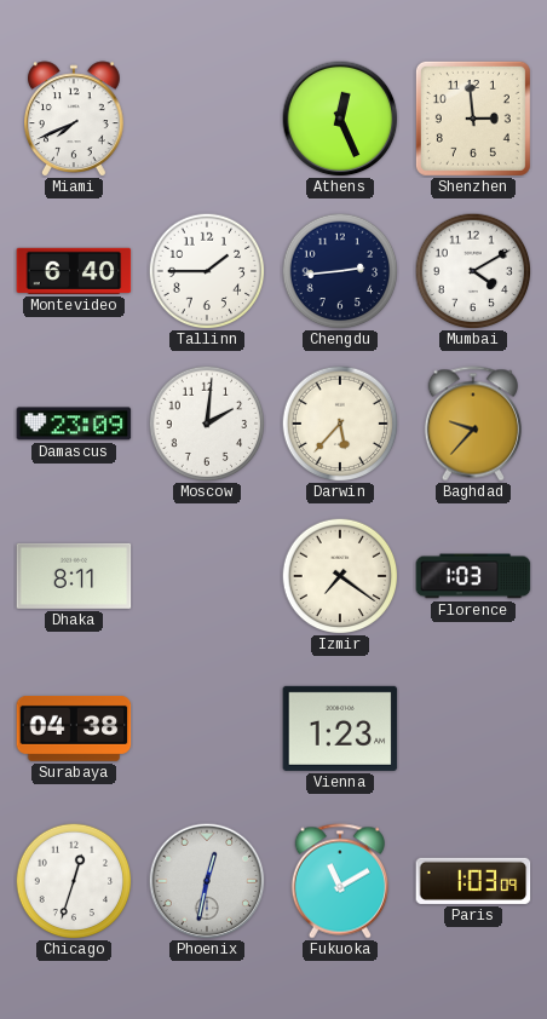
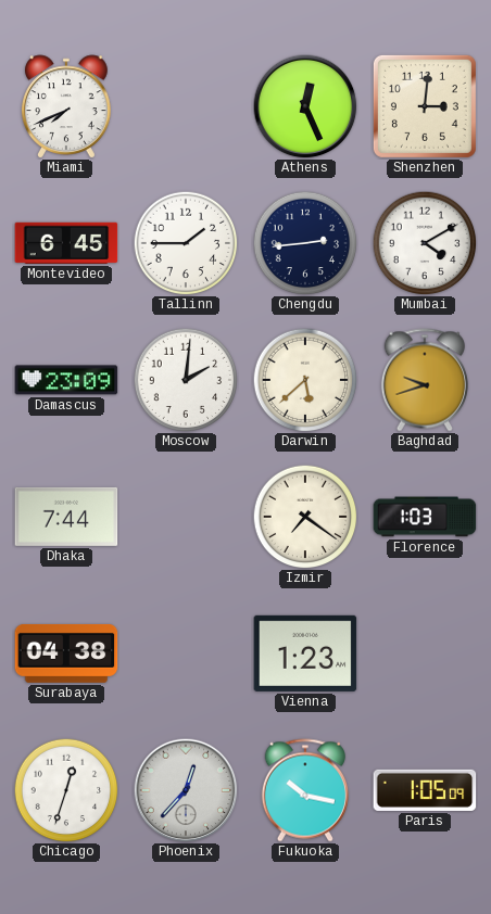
Shenzhen: 2:59 -> 3:01 (425, 106)
Montevideo: 6:40 -> 6:45 (66, 243)
Darwin: 5:37 -> 5:38 (305, 380)
Baghdad: 9:37 -> 9:42 (425, 380)
Dhaka: 8:11 -> 7:44 (66, 517)
Phoenix: 12:32 -> 12:37 (186, 790)
Fukuoka: 11:10 -> 10:17 (305, 790)
Paris: 1:03 -> 1:05 (425, 790)
